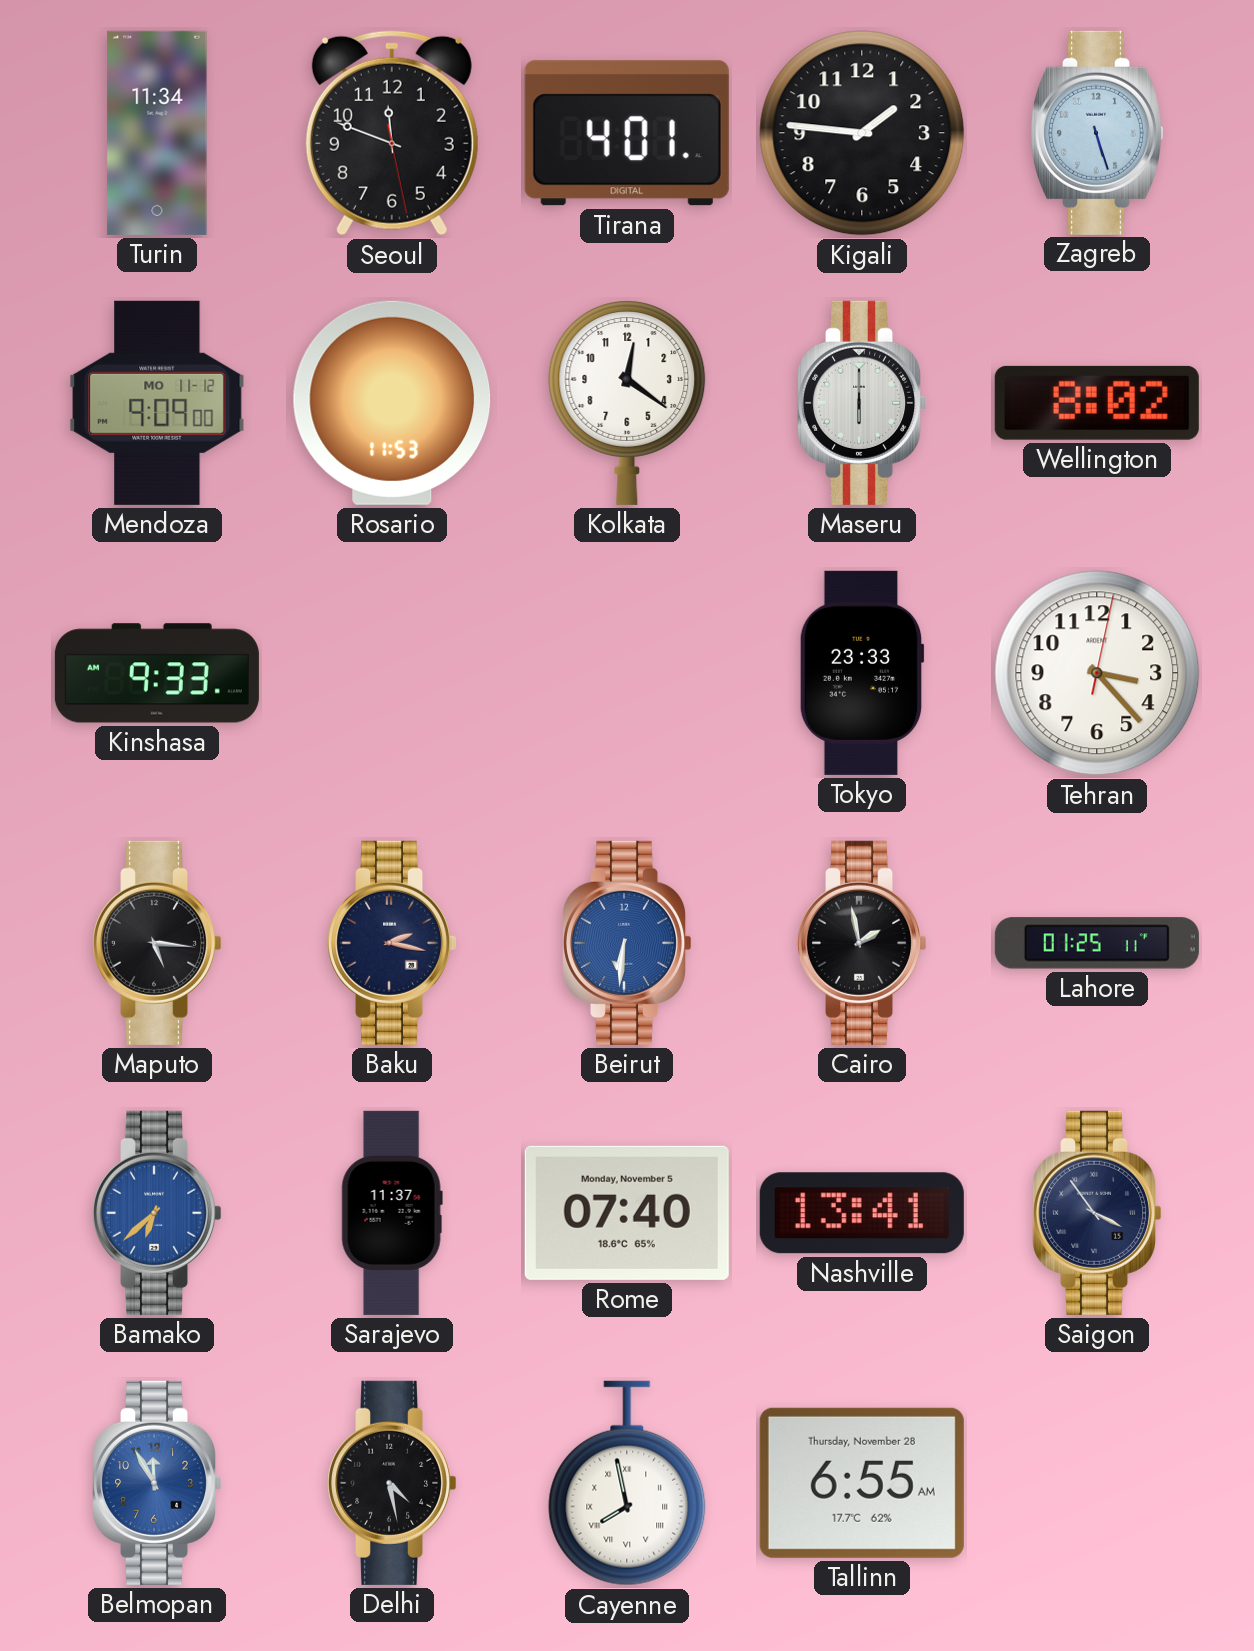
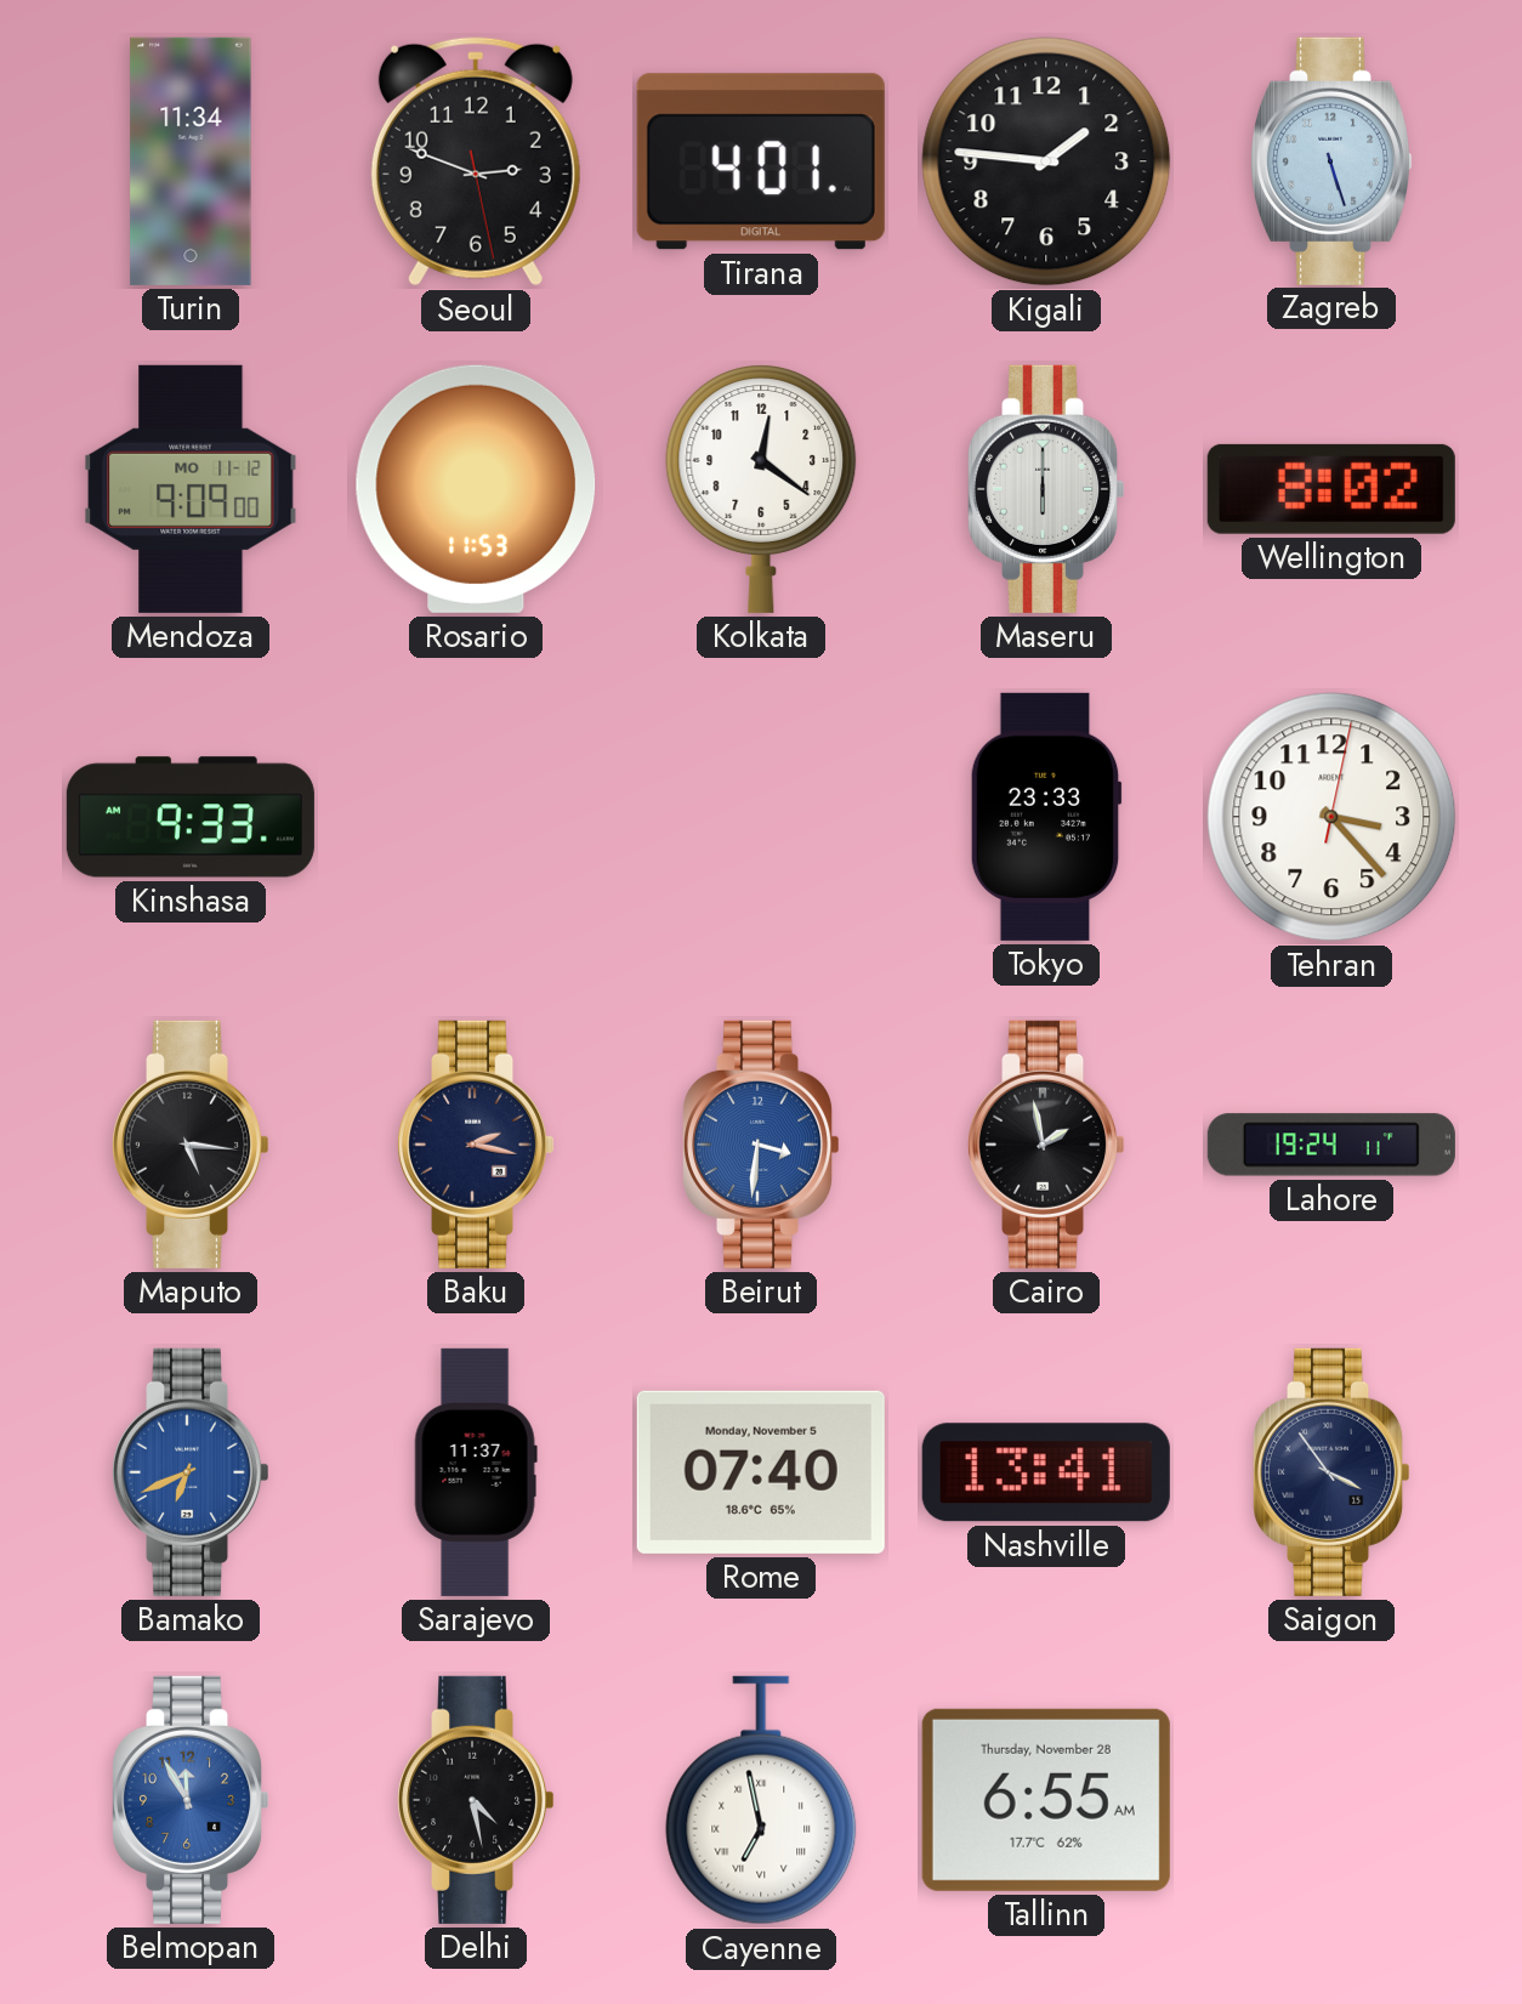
Seoul: 11:48 -> 2:48 (476, 161)
Beirut: 6:31 -> 3:31 (762, 1145)
Lahore: 01:25 -> 19:24 (1331, 1145)
Bamako: 6:38 -> 6:41 (192, 1472)
Cayenne: 7:58 -> 6:58 (761, 1800)
